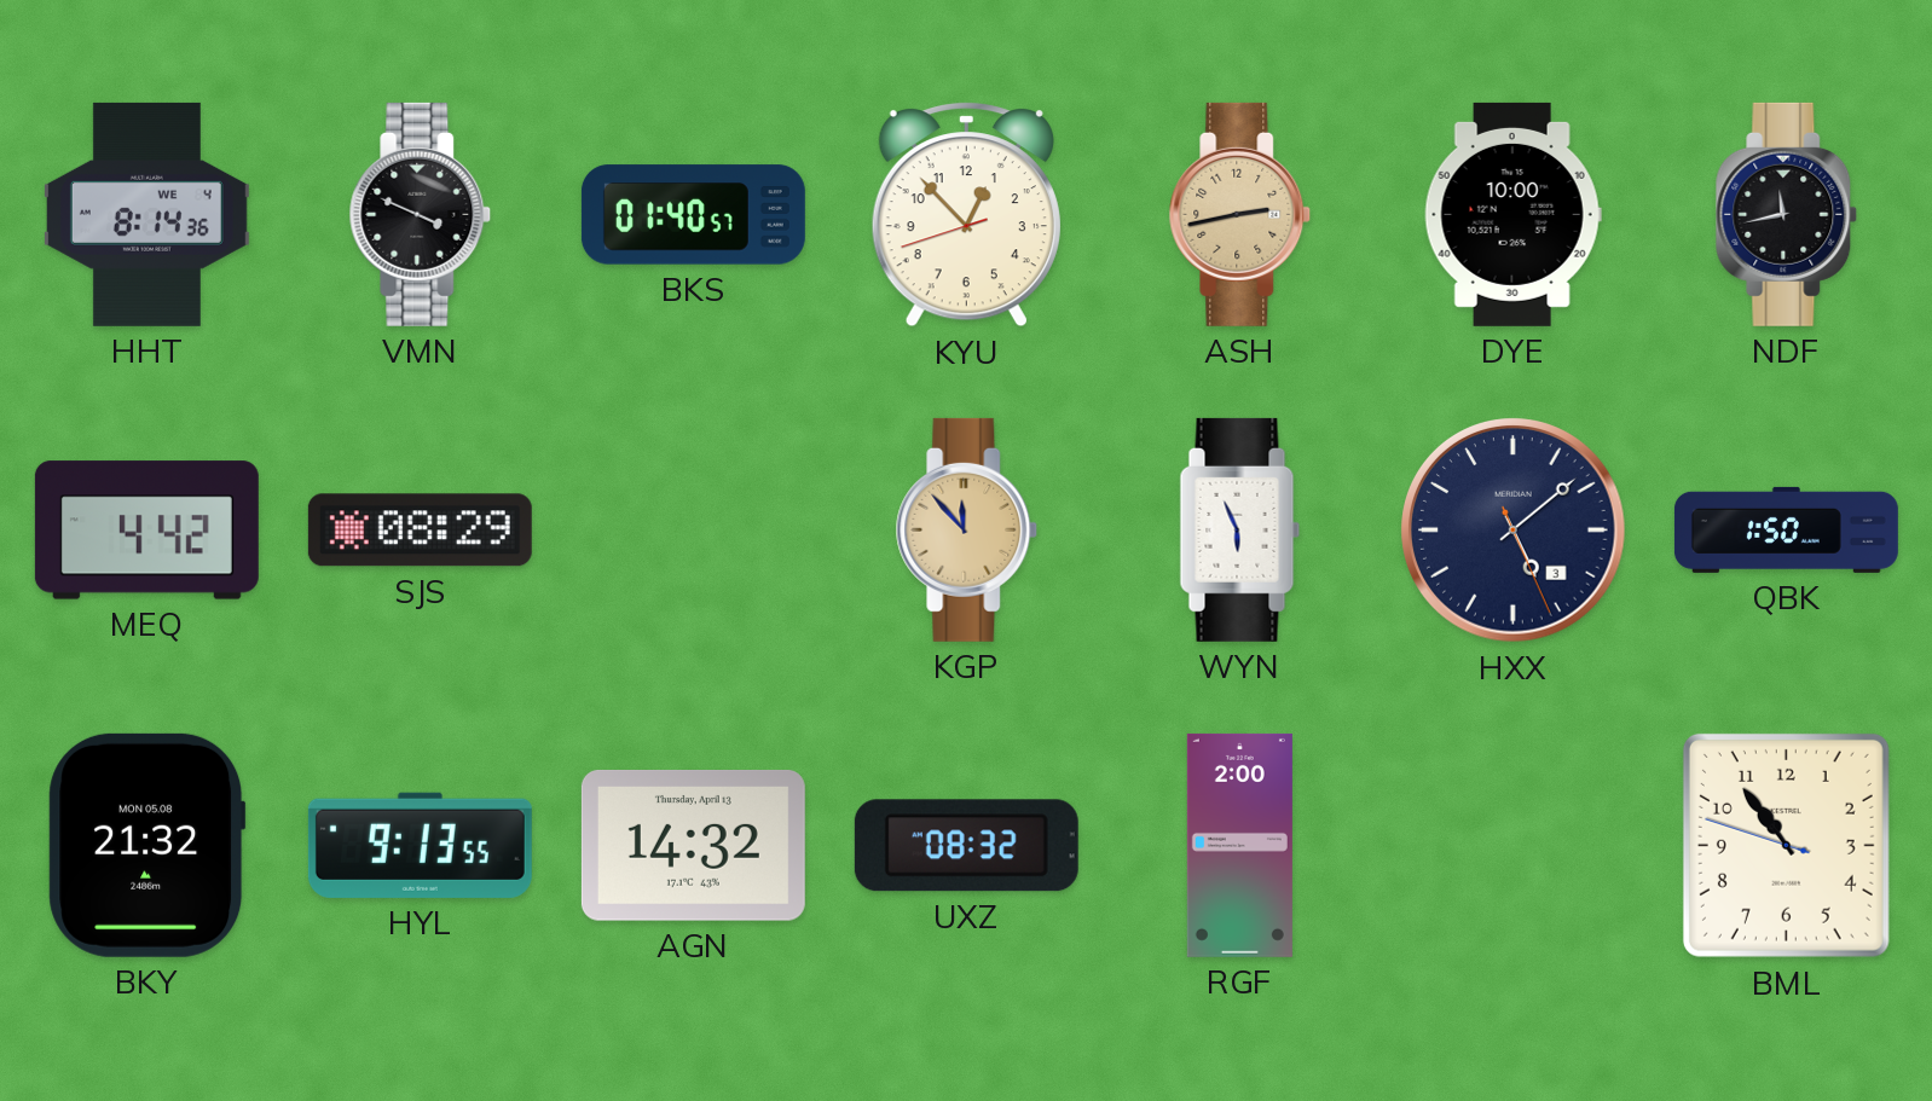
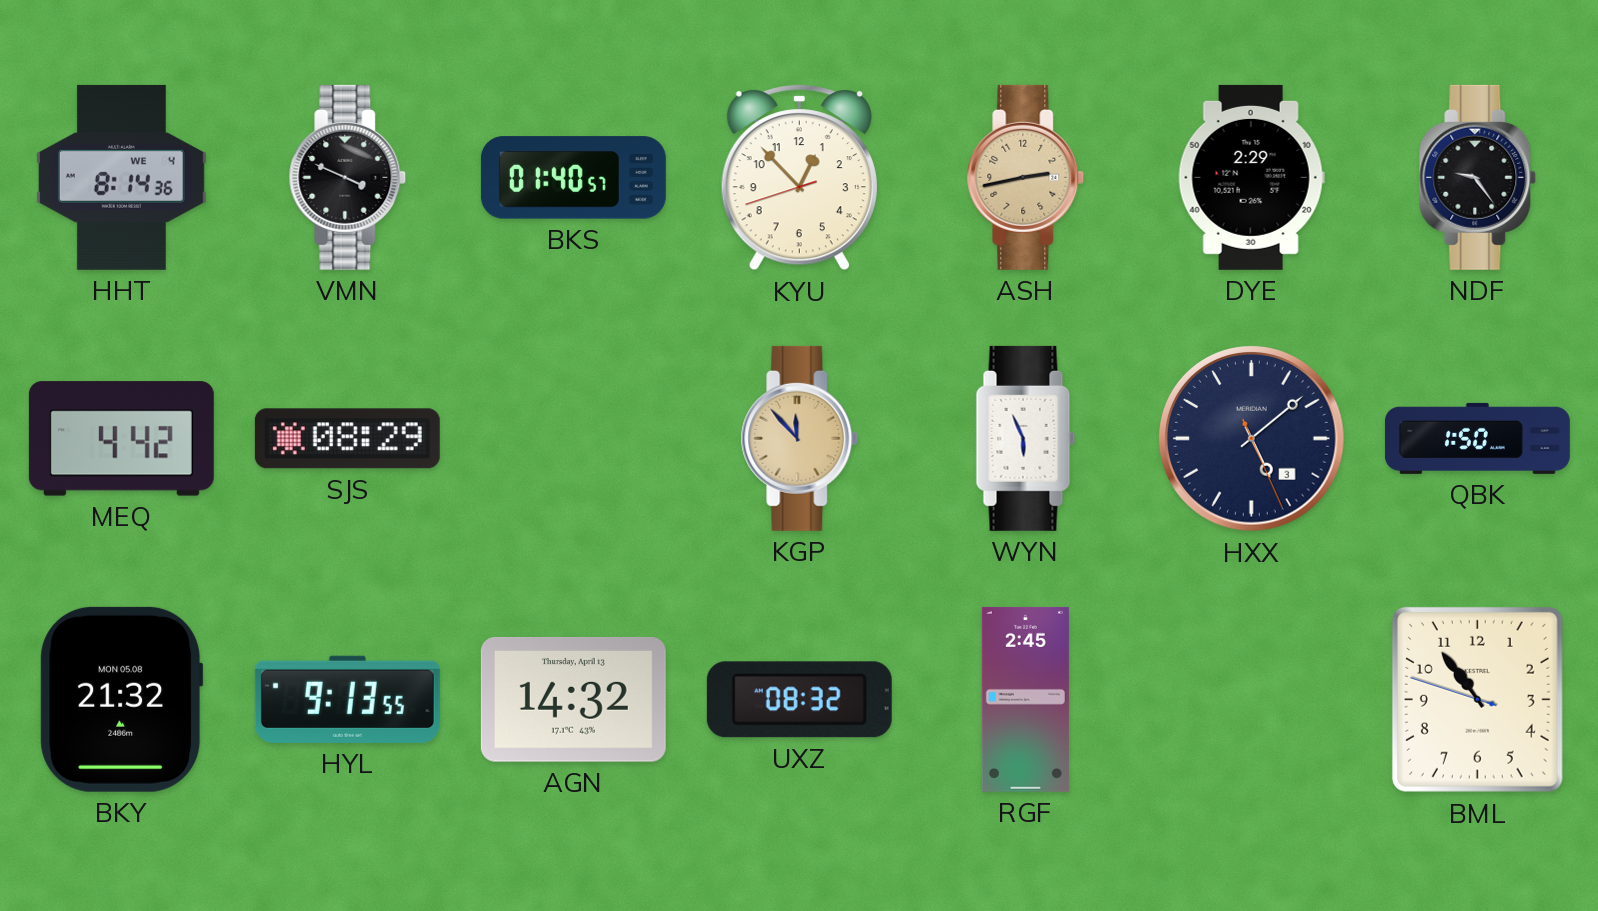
DYE: 10:00 -> 2:29 (1251, 177)
NDF: 11:43 -> 9:24 (1478, 177)
RGF: 2:00 -> 2:45 (1025, 699)
